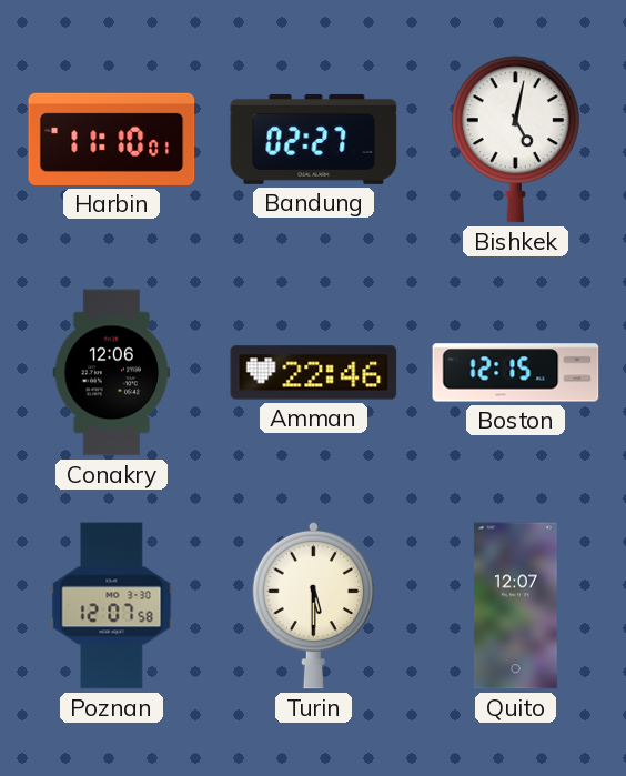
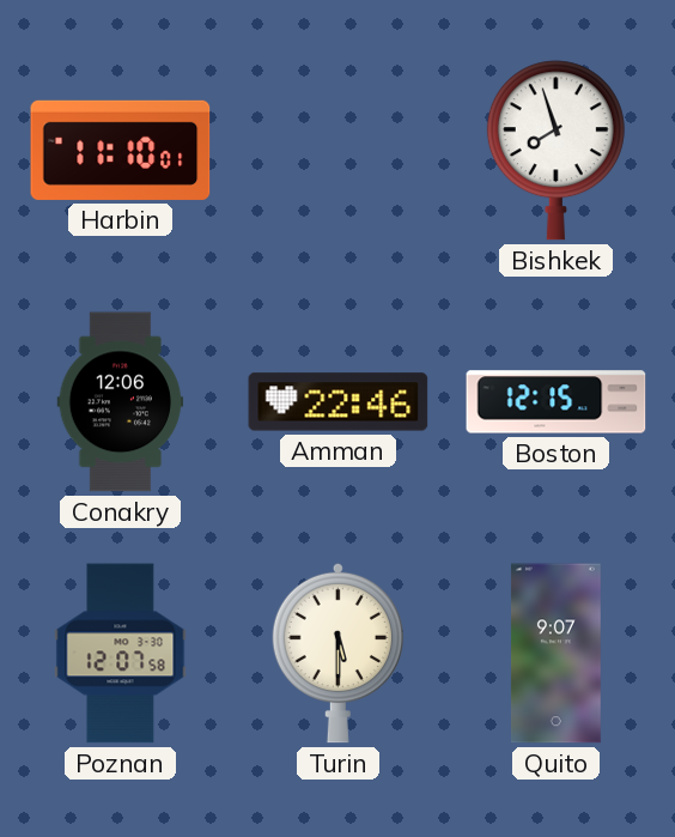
Bandung: 02:27 -> none (314, 139)
Bishkek: 5:02 -> 7:57 (555, 151)
Quito: 12:07 -> 9:07 (555, 654)
